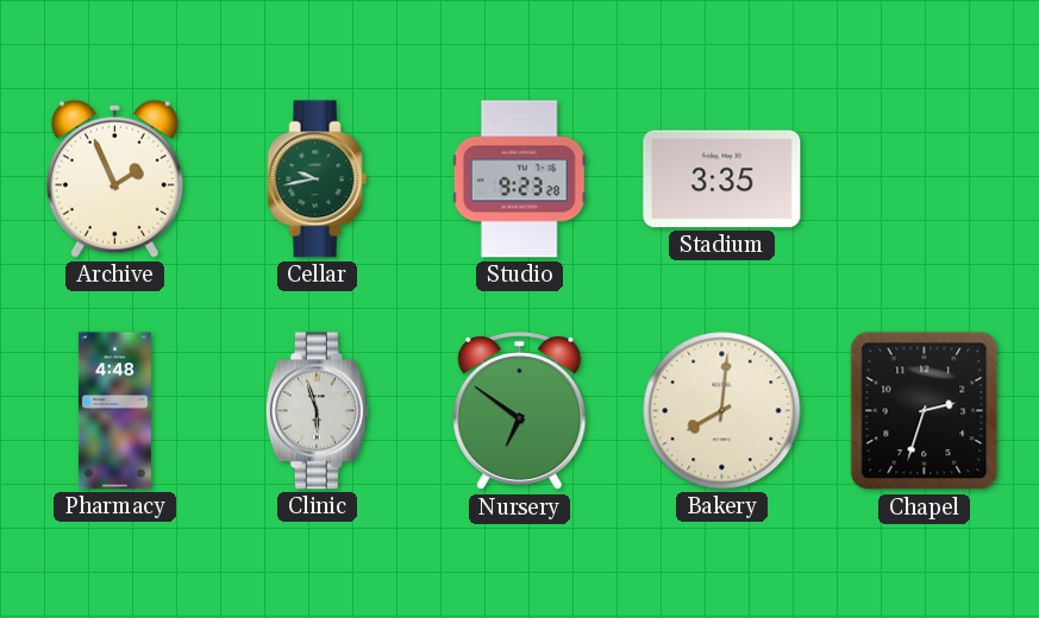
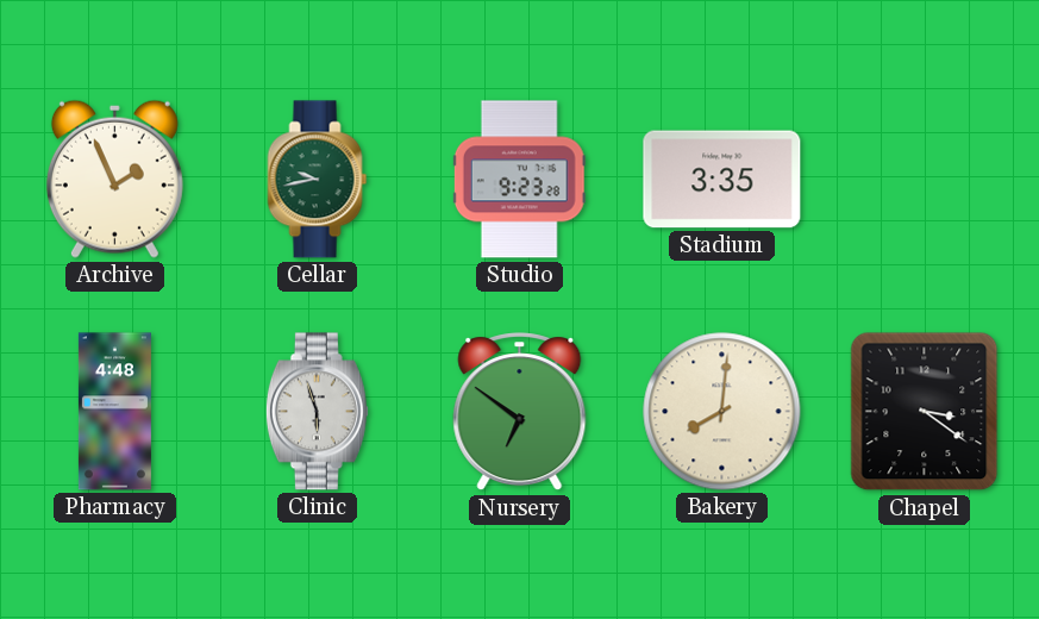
Chapel: 2:33 -> 3:21 (925, 412)
